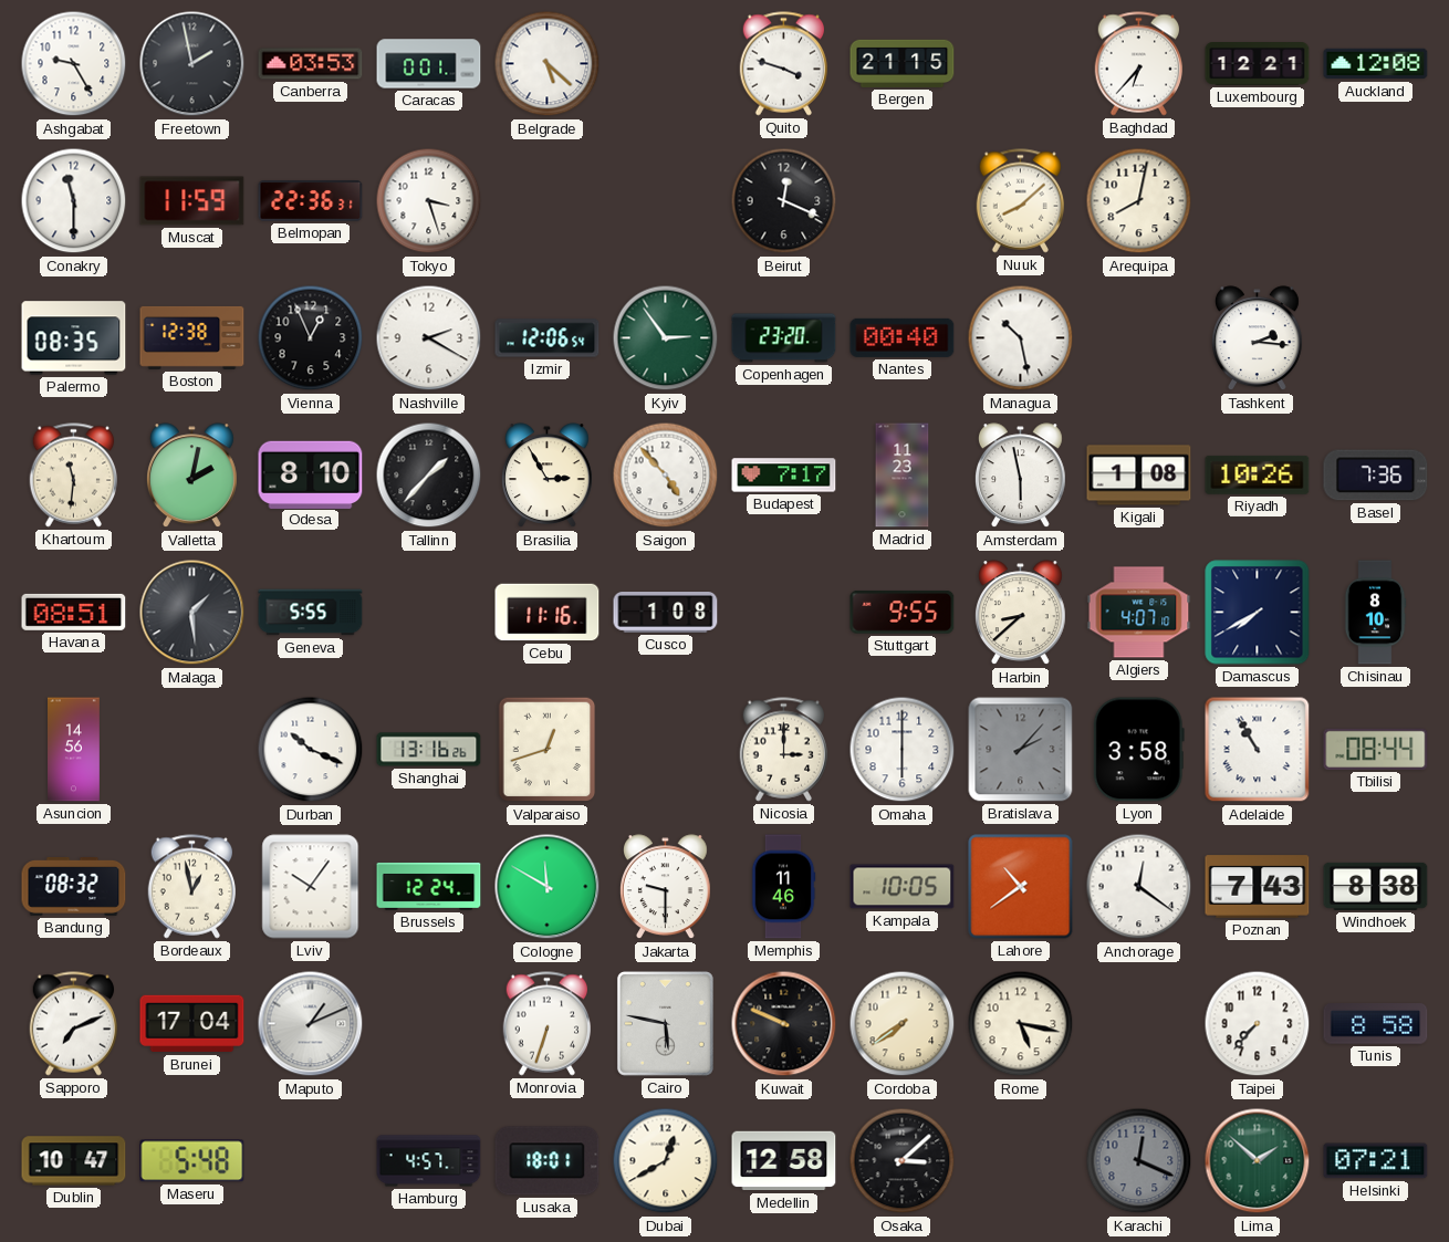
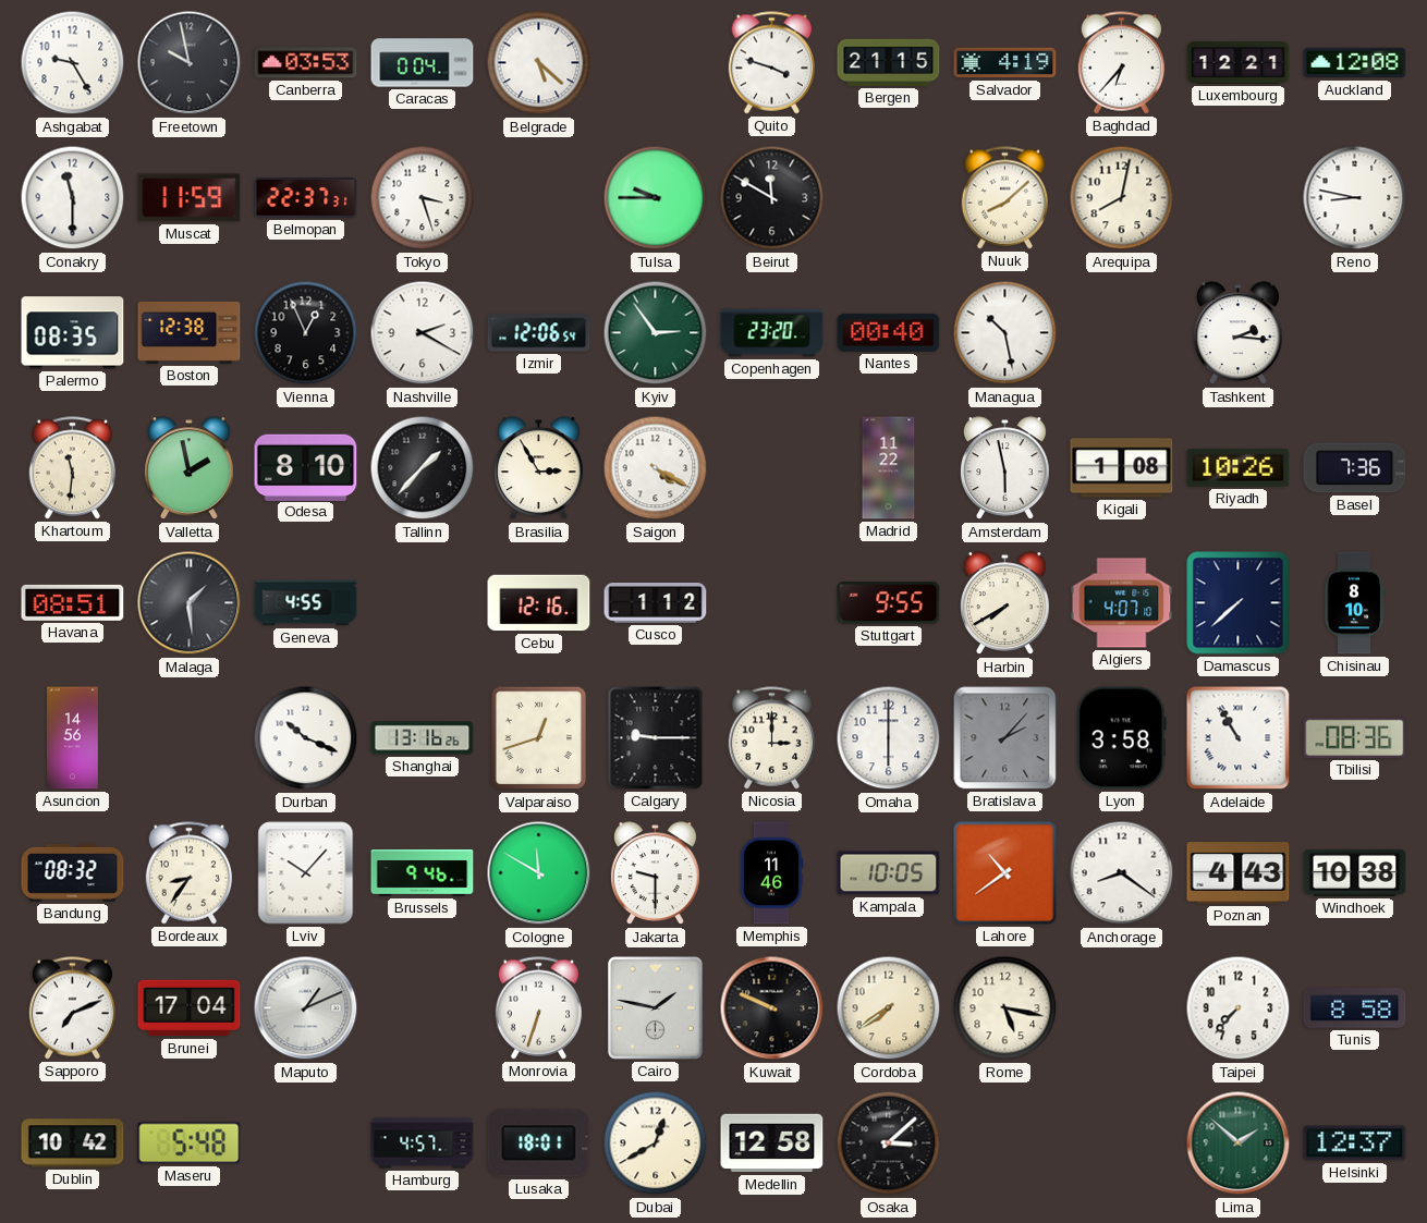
Freetown: 1:58 -> 9:58 (190, 63)
Caracas: 0:01 -> 0:04 (423, 63)
Salvador: none -> 4:19 (1005, 63)
Belmopan: 22:36 -> 22:37 (306, 198)
Tulsa: none -> 9:45 (656, 198)
Beirut: 12:19 -> 11:50 (772, 198)
Reno: none -> 8:47 (1355, 198)
Valletta: 2:02 -> 1:58 (188, 468)
Saigon: 4:53 -> 4:20 (656, 468)
Budapest: 7:17 -> none (784, 476)
Madrid: 11:23 -> 11:22 (889, 468)
Geneva: 5:55 -> 4:55 (306, 603)
Cebu: 11:16 -> 12:16 (539, 603)
Cusco: 1:08 -> 1:12 (656, 603)
Harbin: 8:38 -> 7:40 (1004, 603)
Damascus: 7:40 -> 7:38 (1239, 603)
Calgary: none -> 9:15 (656, 738)
Tbilisi: 08:44 -> 08:36 (1355, 737)
Bordeaux: 12:58 -> 8:36 (190, 873)
Lviv: 10:06 -> 10:07 (306, 873)
Brussels: 12:24 -> 9:46 (423, 872)
Anchorage: 12:21 -> 8:21 (1122, 873)
Poznan: 7:43 -> 4:43 (1239, 873)
Windhoek: 8:38 -> 10:38 (1355, 872)
Cairo: 5:47 -> 1:47 (655, 1007)
Dublin: 10:47 -> 10:42 (73, 1143)
Karachi: 12:19 -> none (1139, 1161)
Helsinki: 07:21 -> 12:37 (1355, 1143)
